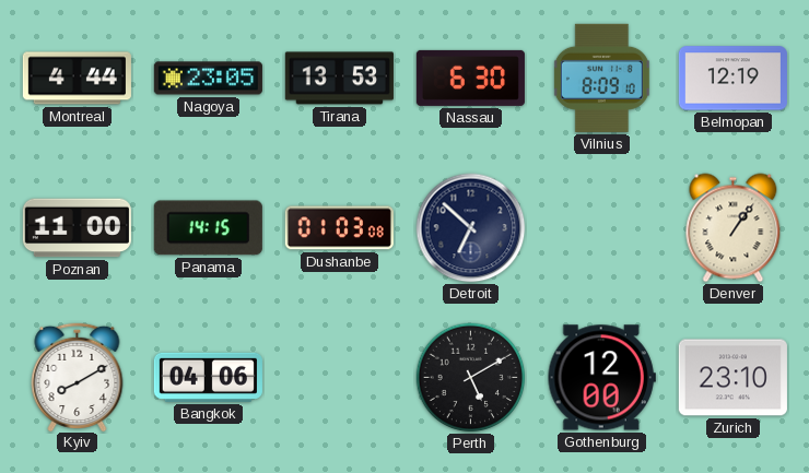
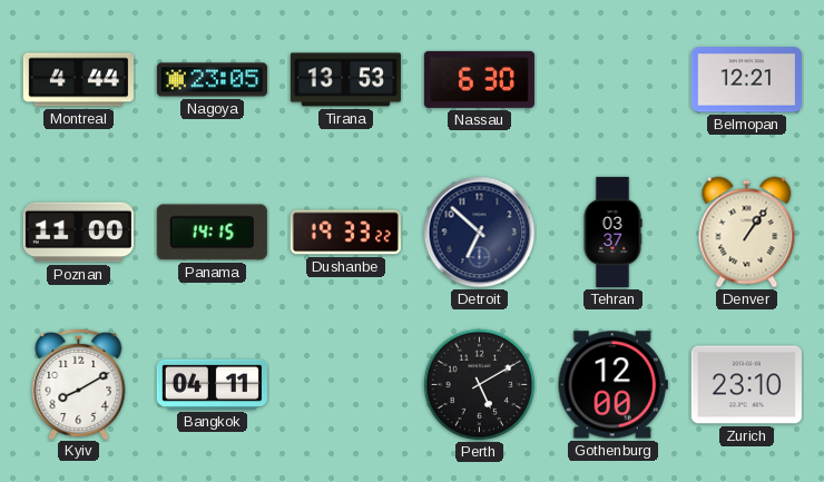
Vilnius: 8:09 -> none (601, 78)
Belmopan: 12:19 -> 12:21 (746, 80)
Dushanbe: 01:03 -> 19:33 (345, 233)
Tehran: none -> 03:37 (612, 232)
Bangkok: 04:06 -> 04:11 (212, 384)
